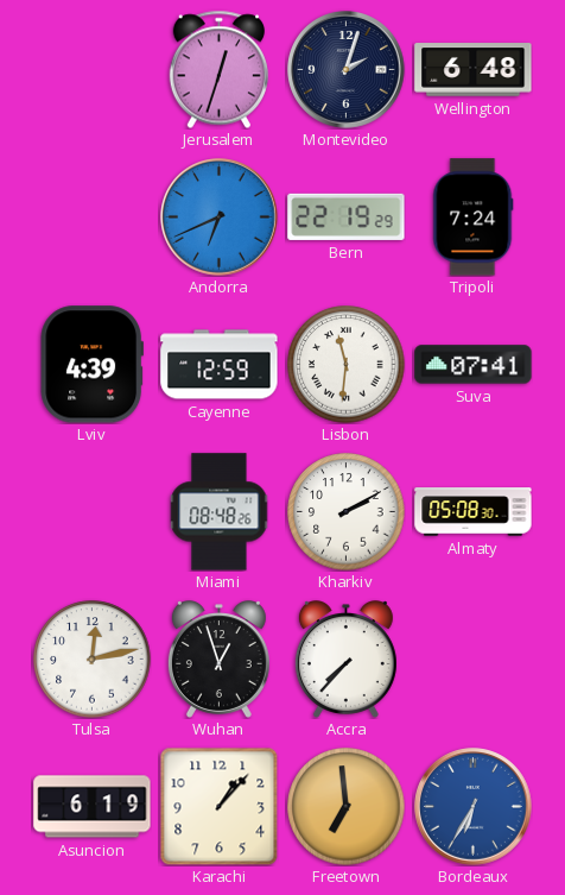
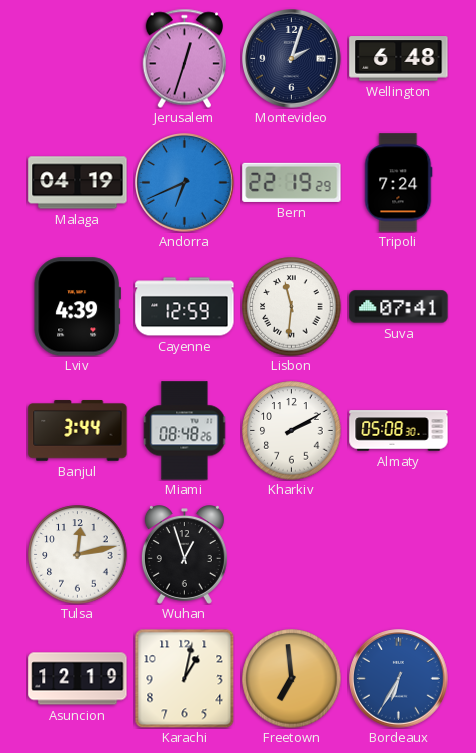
Malaga: none -> 04:19 (78, 183)
Banjul: none -> 3:44 (78, 431)
Accra: 7:37 -> none (345, 660)
Asuncion: 6:19 -> 12:19 (78, 679)
Karachi: 1:07 -> 1:02 (184, 678)
